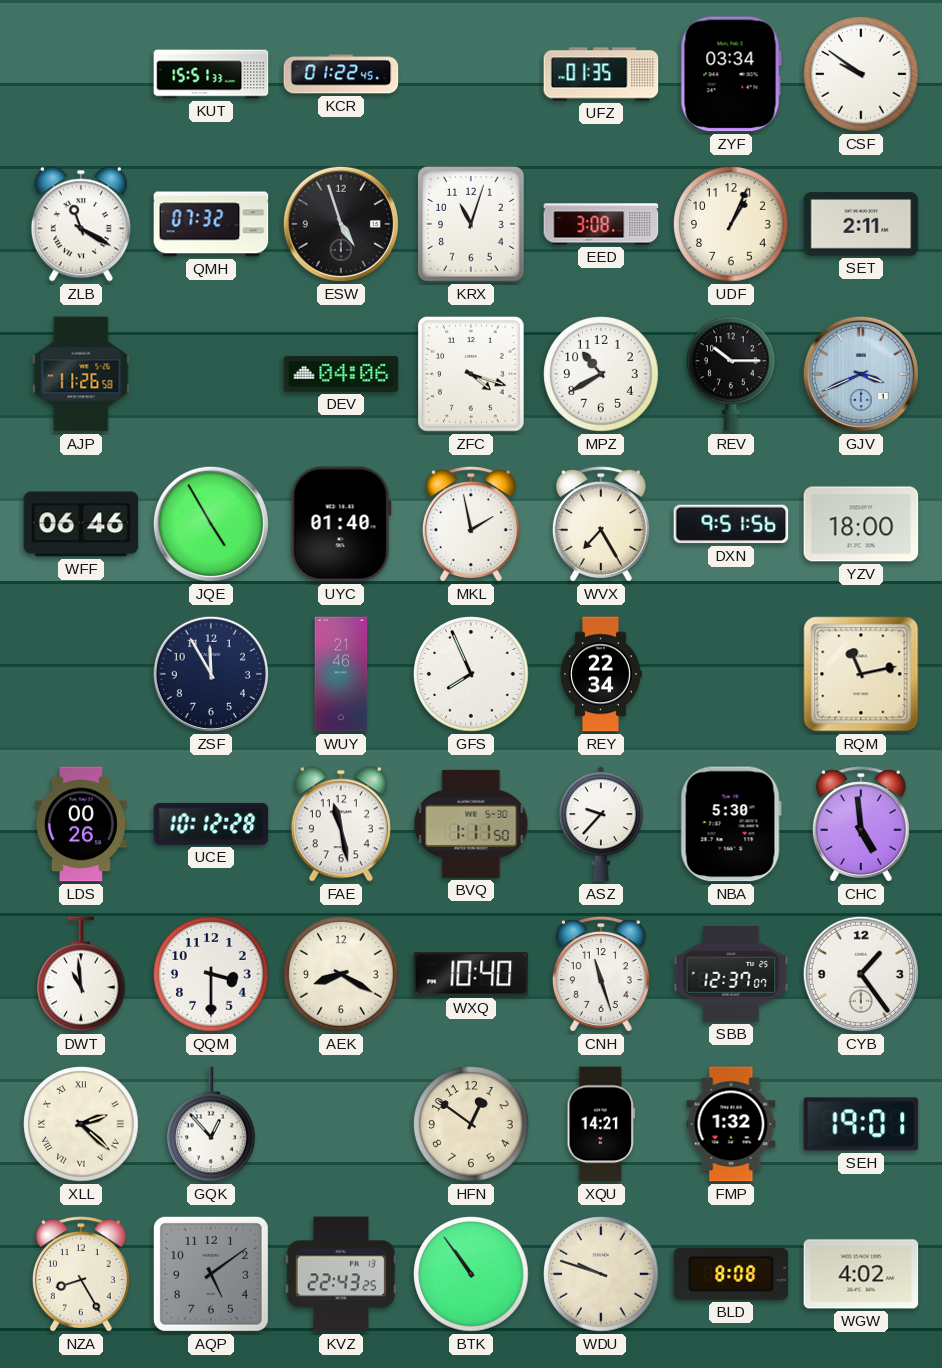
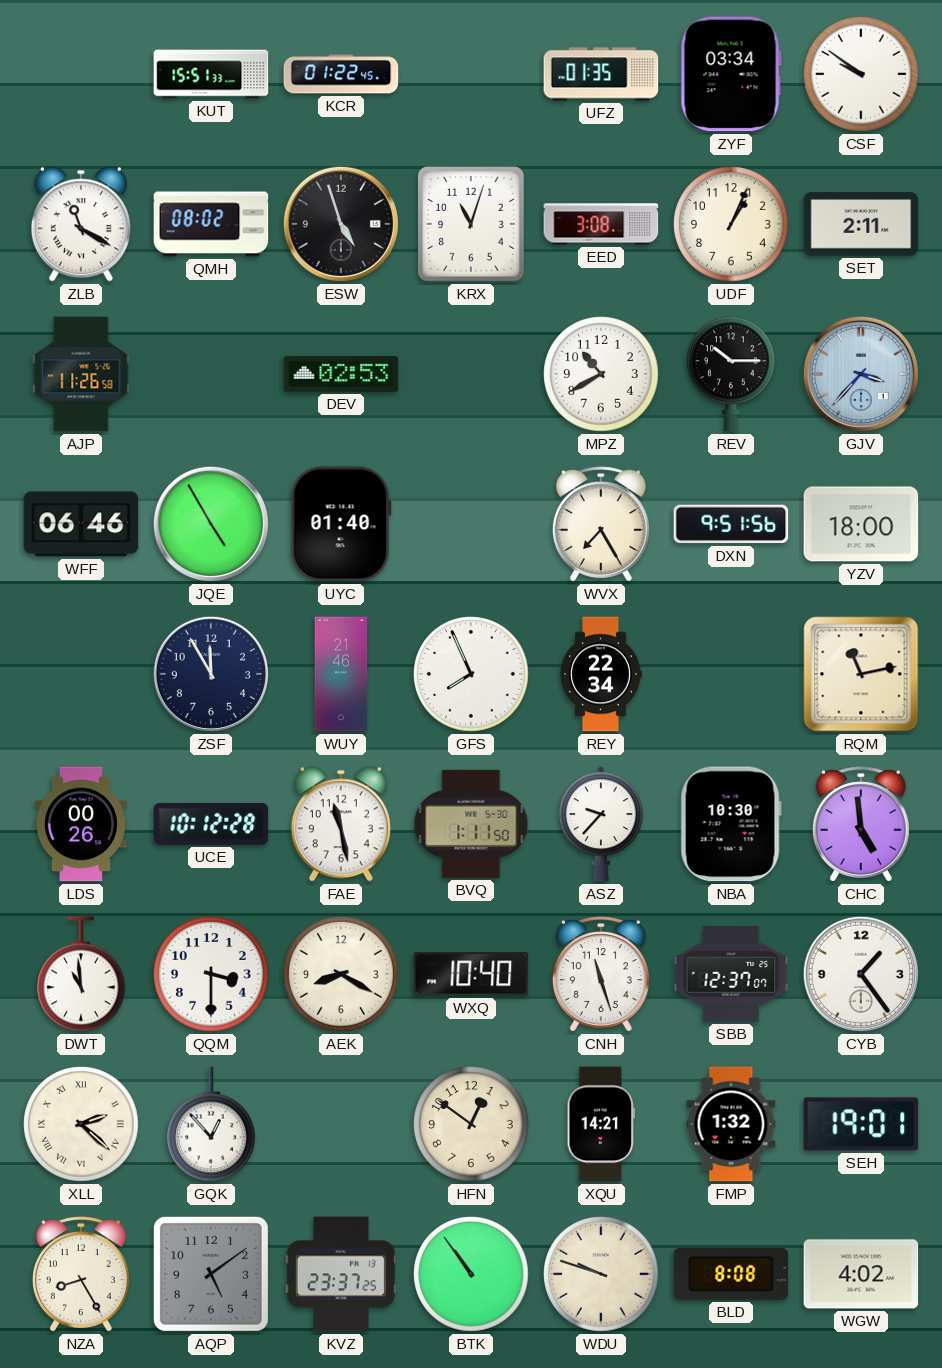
QMH: 07:32 -> 08:02 (211, 224)
DEV: 04:06 -> 02:53 (341, 375)
ZFC: 4:18 -> none (472, 375)
GJV: 3:41 -> 3:37 (860, 374)
MKL: 1:58 -> none (471, 524)
NBA: 5:30 -> 10:30 (731, 824)
KVZ: 22:43 -> 23:37 (341, 1274)
